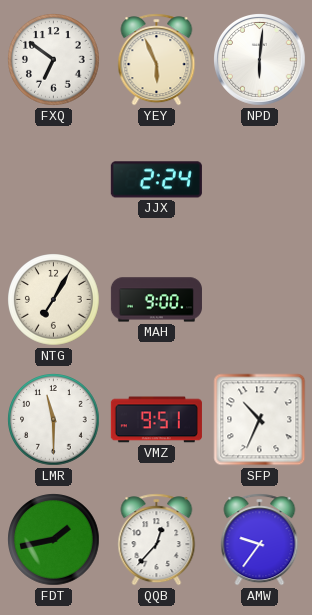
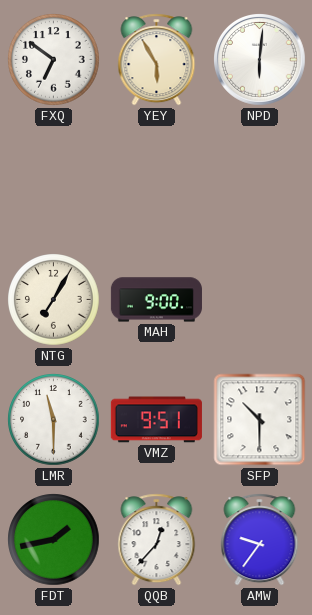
YEY: 5:56 -> 5:55 (157, 60)
JJX: 2:24 -> none (156, 180)
SFP: 10:34 -> 10:30 (260, 420)
